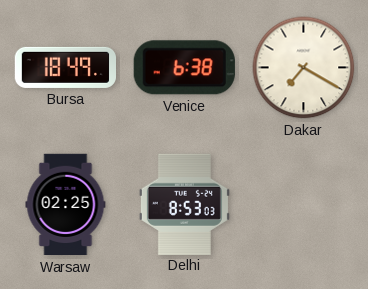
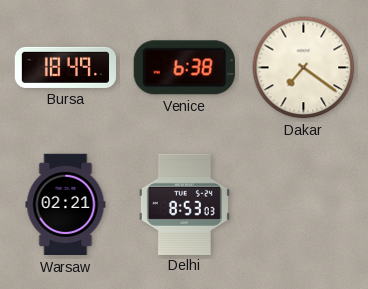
Dakar: 7:20 -> 7:21 (304, 68)
Warsaw: 02:25 -> 02:21 (66, 205)
